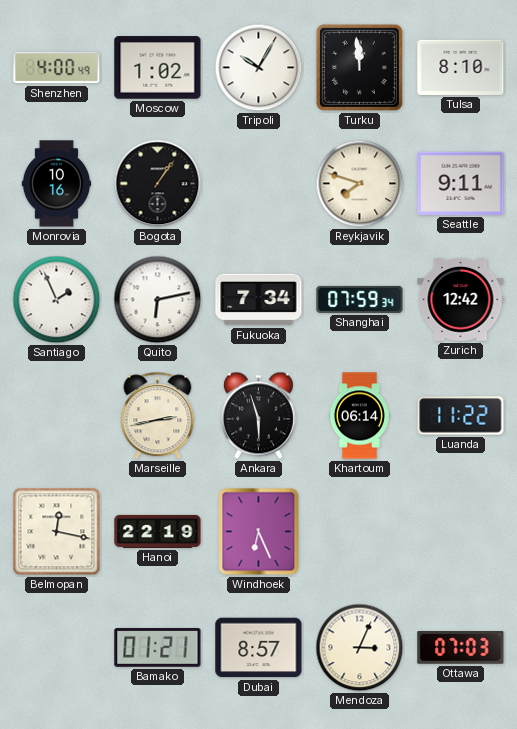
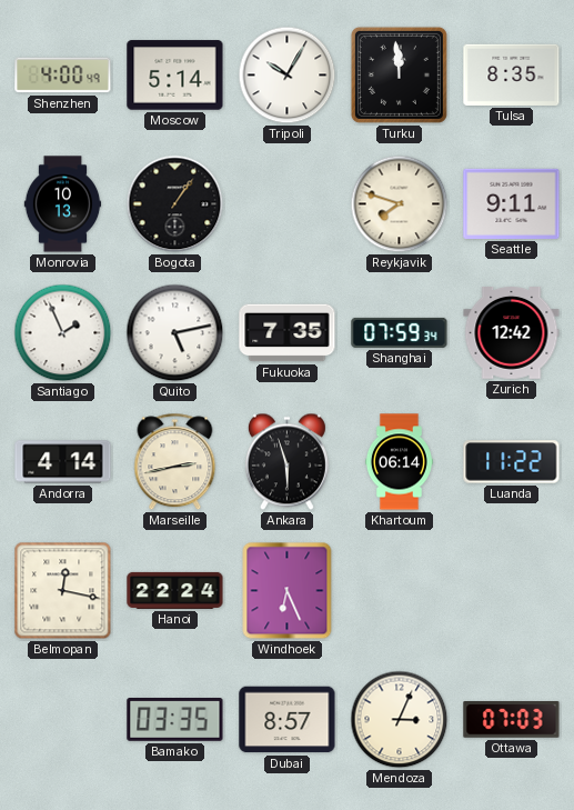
Moscow: 1:02 -> 5:14 (175, 76)
Tulsa: 8:10 -> 8:35 (512, 74)
Monrovia: 10:16 -> 10:13 (63, 204)
Quito: 6:13 -> 5:13 (175, 333)
Fukuoka: 7:34 -> 7:35 (288, 333)
Andorra: none -> 4:14 (63, 462)
Hanoi: 22:19 -> 22:24 (175, 590)
Bamako: 01:21 -> 03:35 (175, 720)
